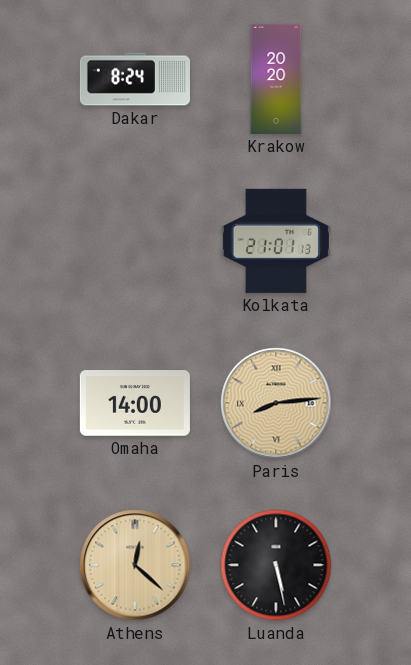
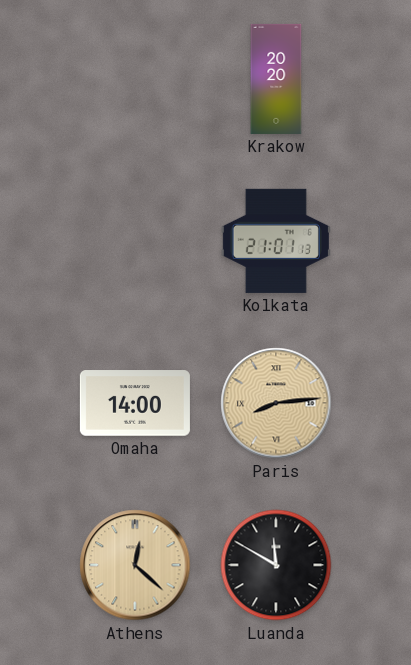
Dakar: 8:24 -> none (135, 79)
Luanda: 5:28 -> 11:50 (276, 565)
